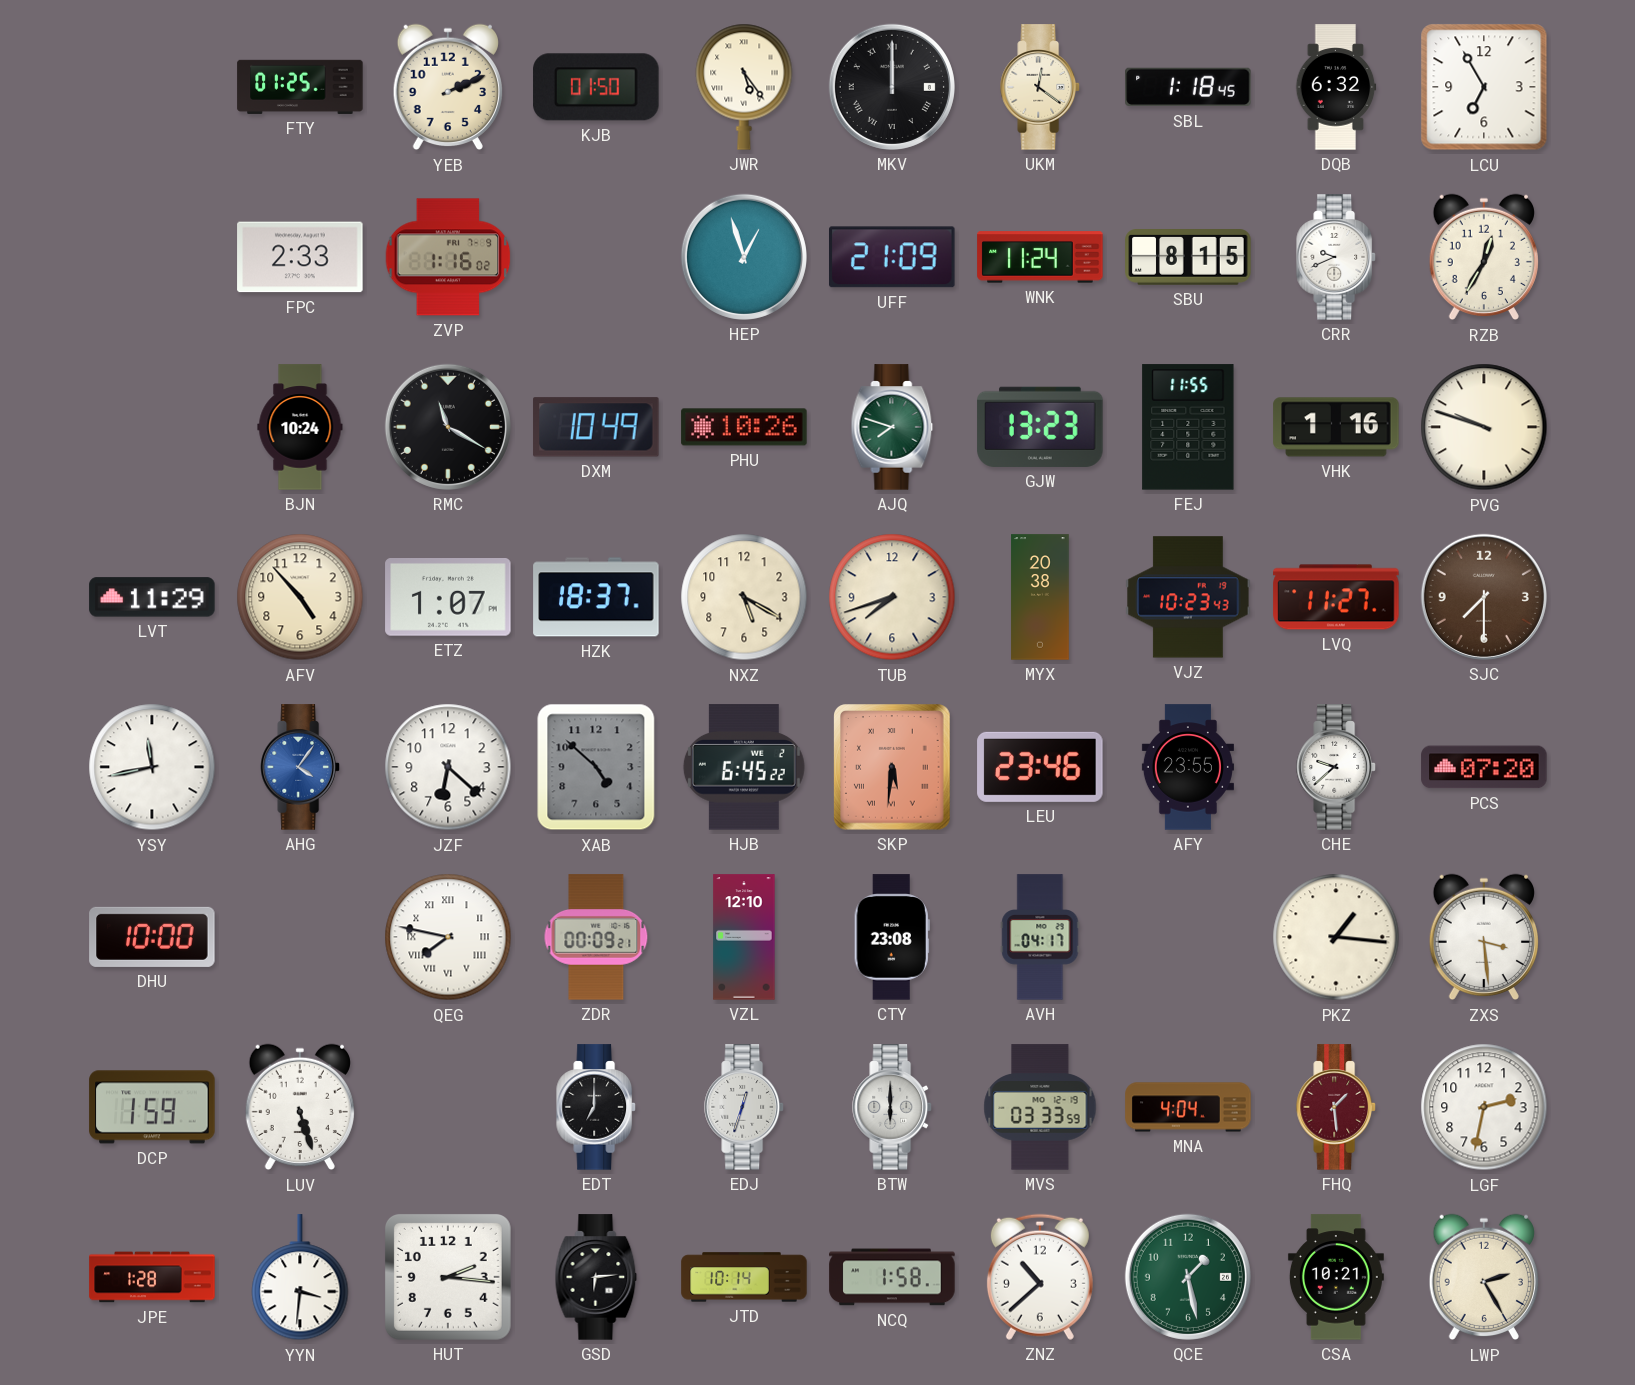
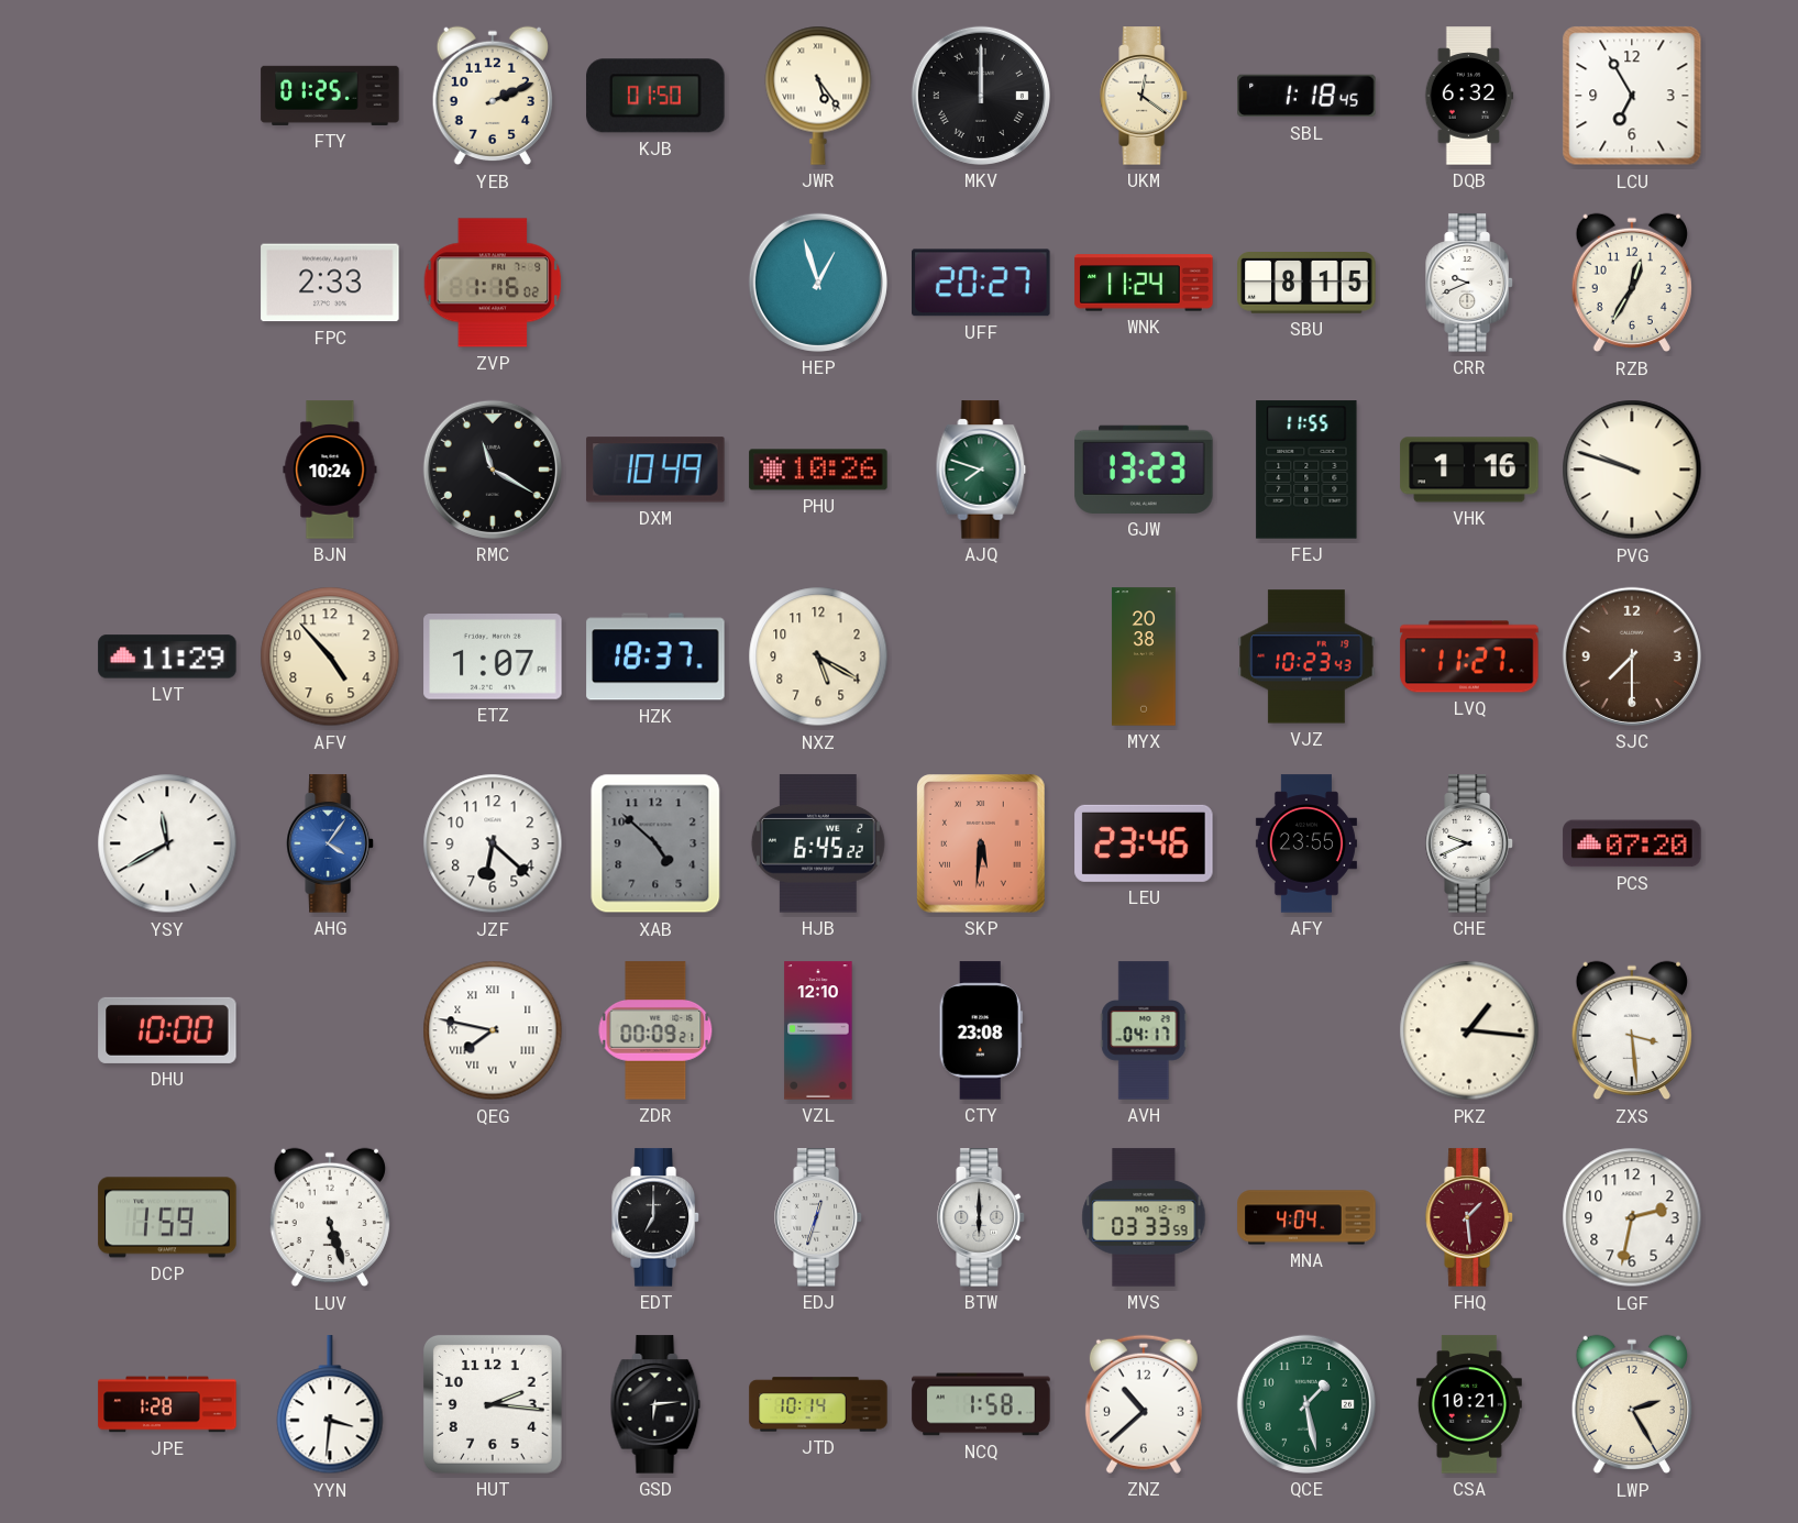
UFF: 21:09 -> 20:27 (982, 283)
TUB: 7:42 -> none (892, 597)
YSY: 11:43 -> 11:40 (167, 843)
CHE: 9:38 -> 9:41 (1469, 843)
